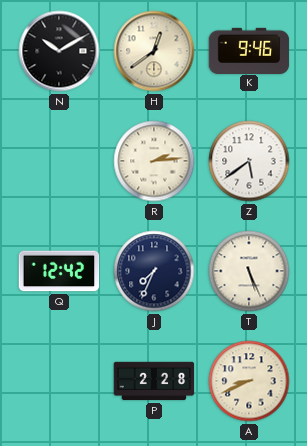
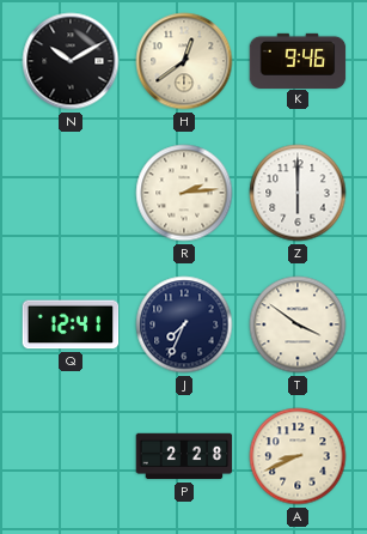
Z: 5:39 -> 6:00 (298, 193)
Q: 12:42 -> 12:41 (71, 324)
T: 5:26 -> 3:51 (298, 324)
